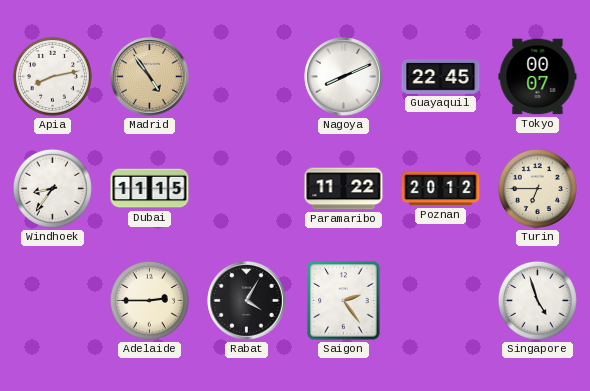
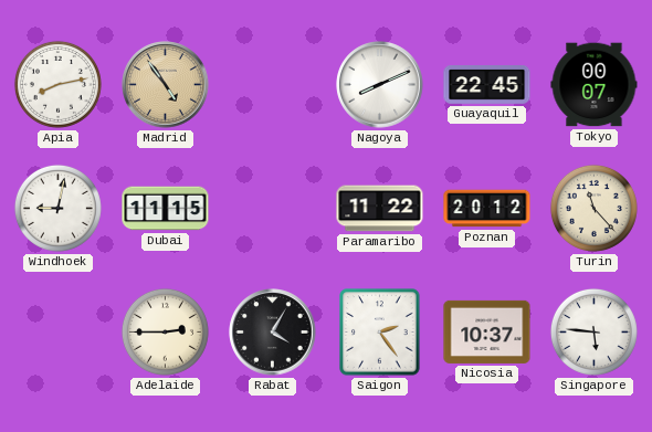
Windhoek: 8:36 -> 9:02 (57, 208)
Turin: 6:45 -> 11:23 (593, 208)
Nicosia: none -> 10:37 (487, 331)
Singapore: 4:57 -> 5:46 (593, 331)
